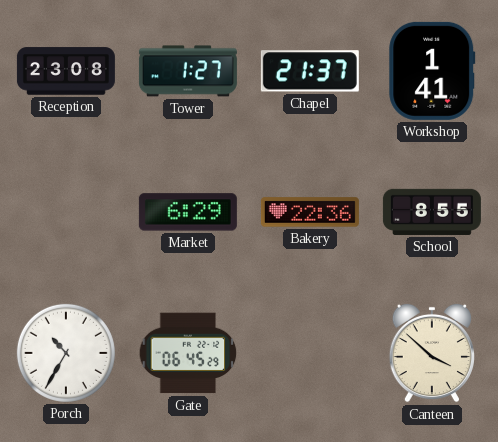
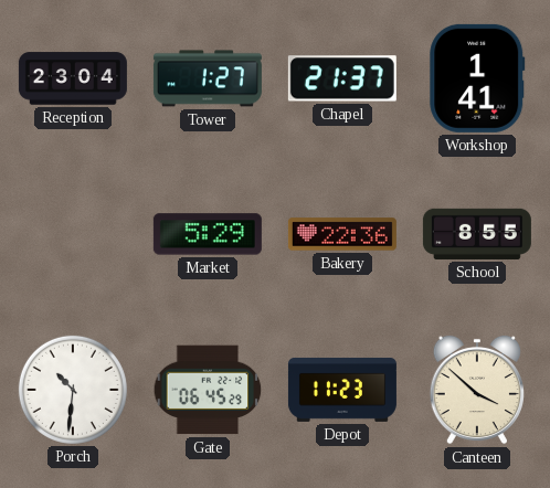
Reception: 23:08 -> 23:04 (73, 78)
Market: 6:29 -> 5:29 (208, 234)
Porch: 10:35 -> 10:31 (73, 390)
Depot: none -> 11:23 (342, 390)
